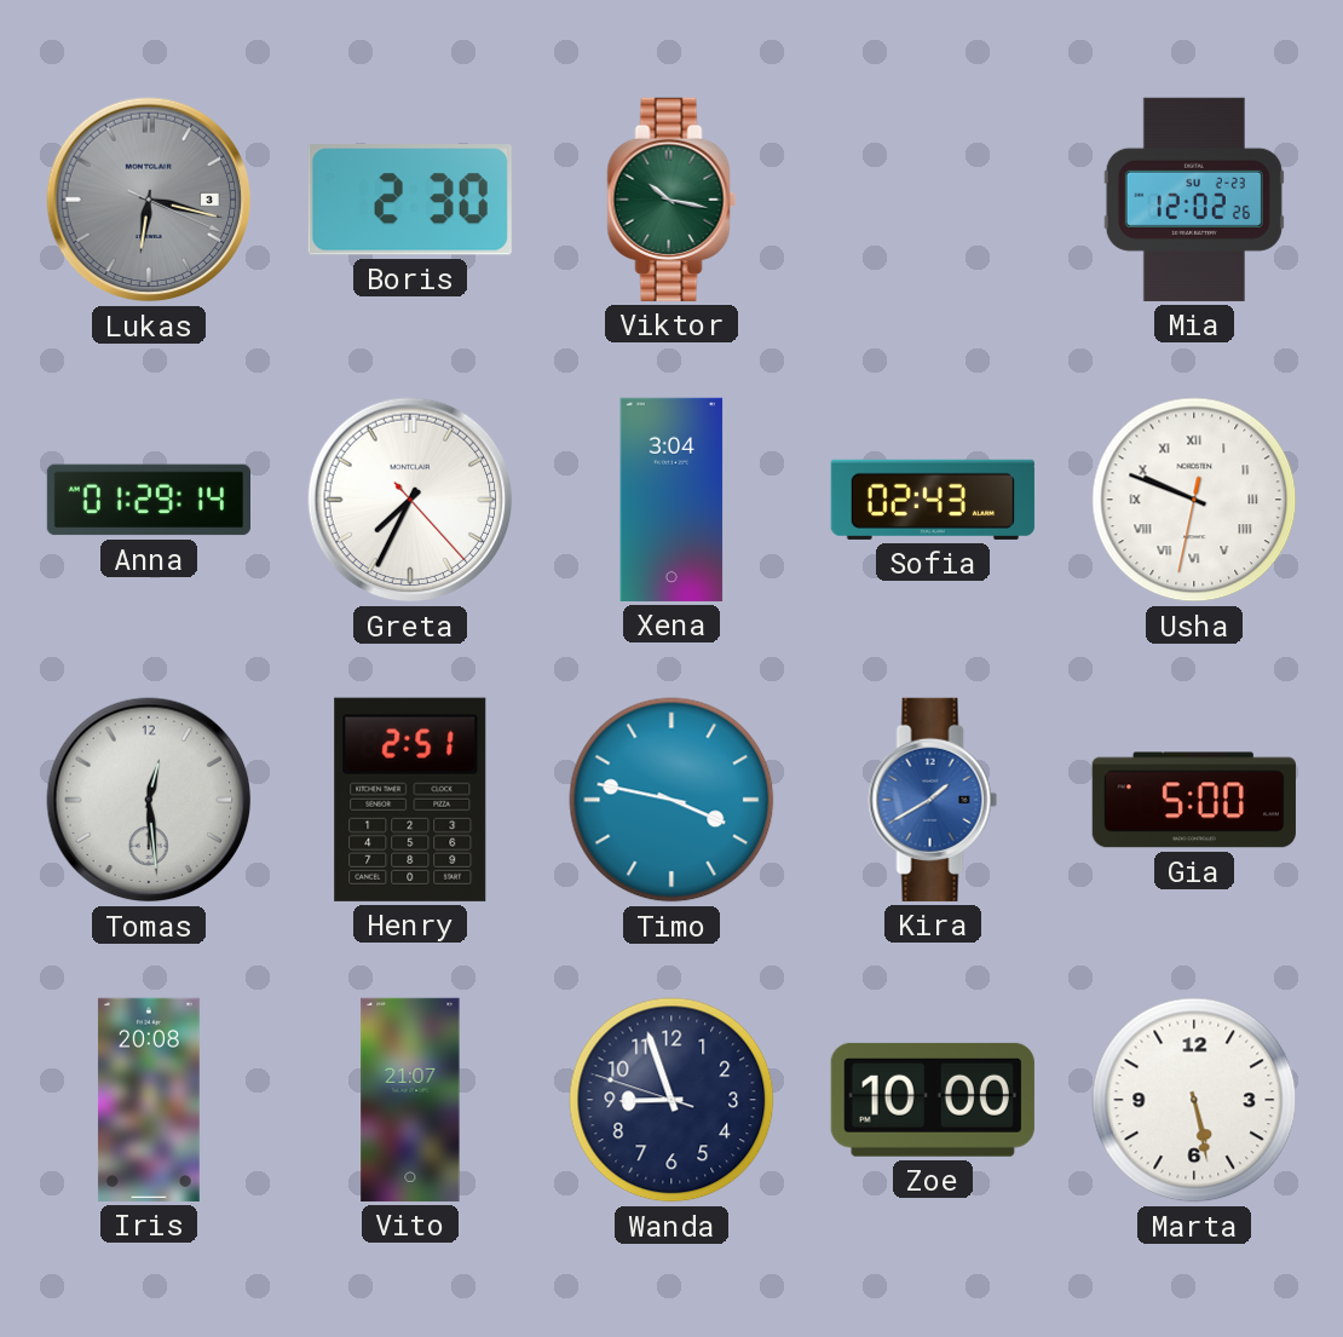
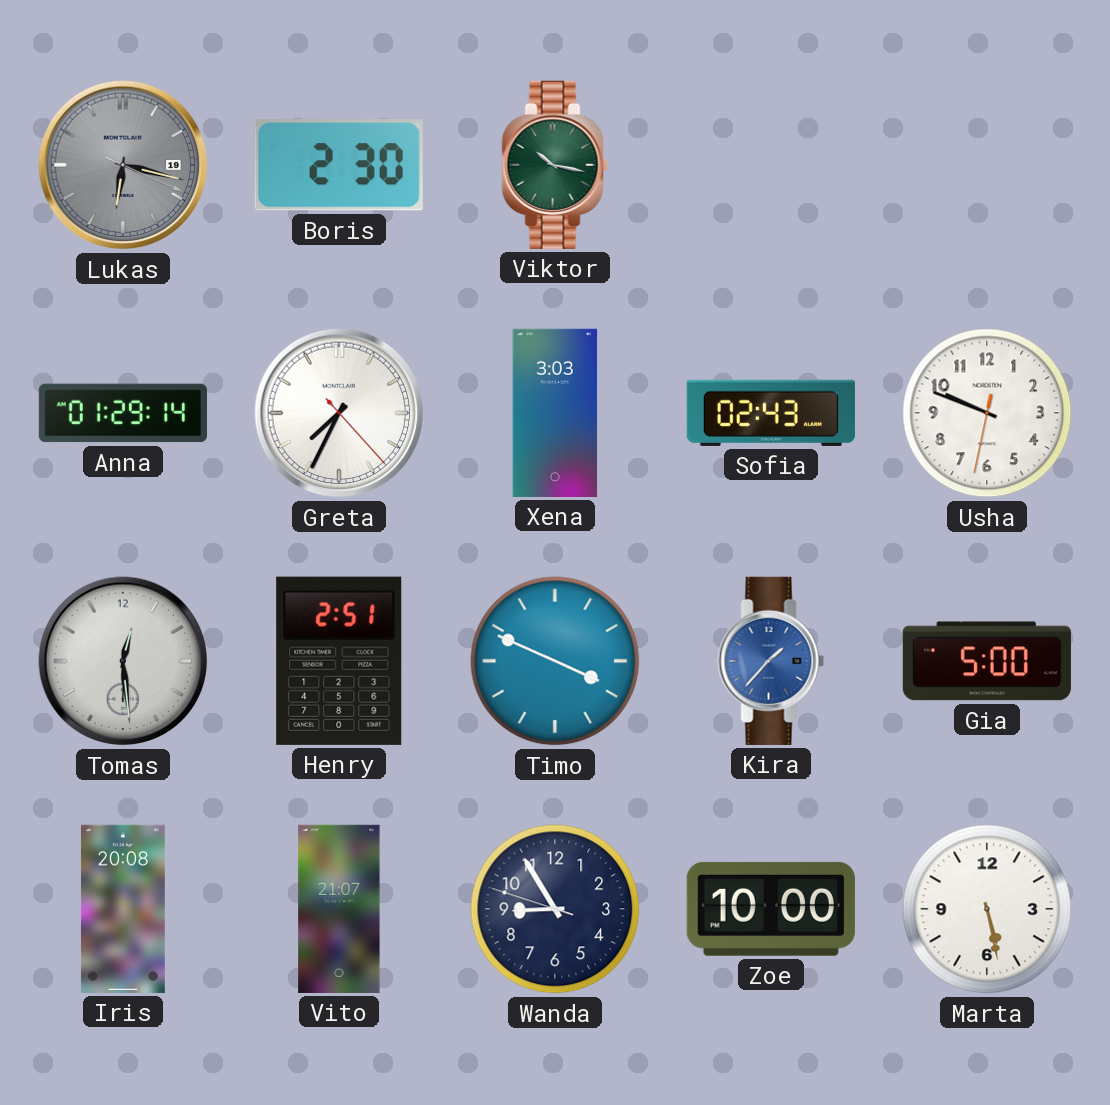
Lukas date: 3 -> 19 (123, 165)
Mia: 12:02 -> none (1194, 200)
Xena: 3:04 -> 3:03 (555, 413)
Usha numerals: Roman -> Arabic (987, 413)
Timo: 3:47 -> 3:49 (555, 661)
Kira: 1:40 -> 1:37 (771, 661)
Wanda: 8:56 -> 8:54 (555, 909)
